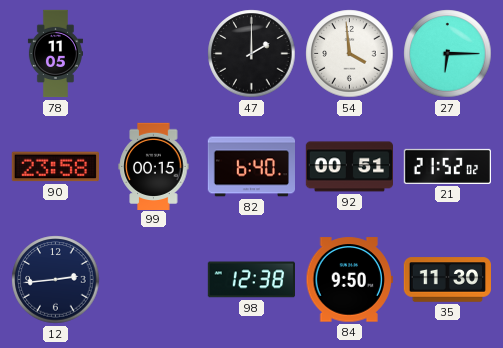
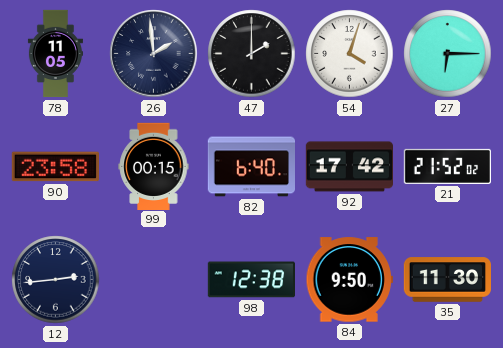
26: none -> 1:59 (154, 54)
54: 3:59 -> 4:03 (350, 54)
92: 00:51 -> 17:42 (349, 167)
